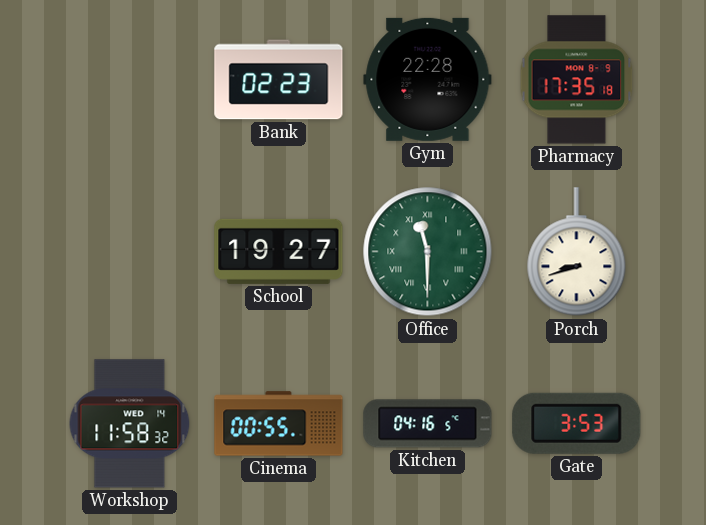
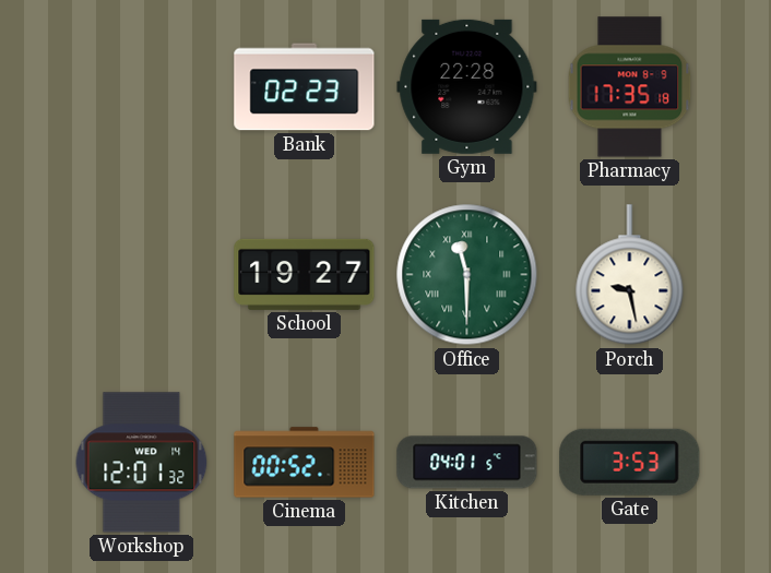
Porch: 8:42 -> 9:28 (630, 275)
Workshop: 11:58 -> 12:01 (142, 463)
Cinema: 00:55 -> 00:52 (305, 463)
Kitchen: 04:16 -> 04:01 (467, 463)
